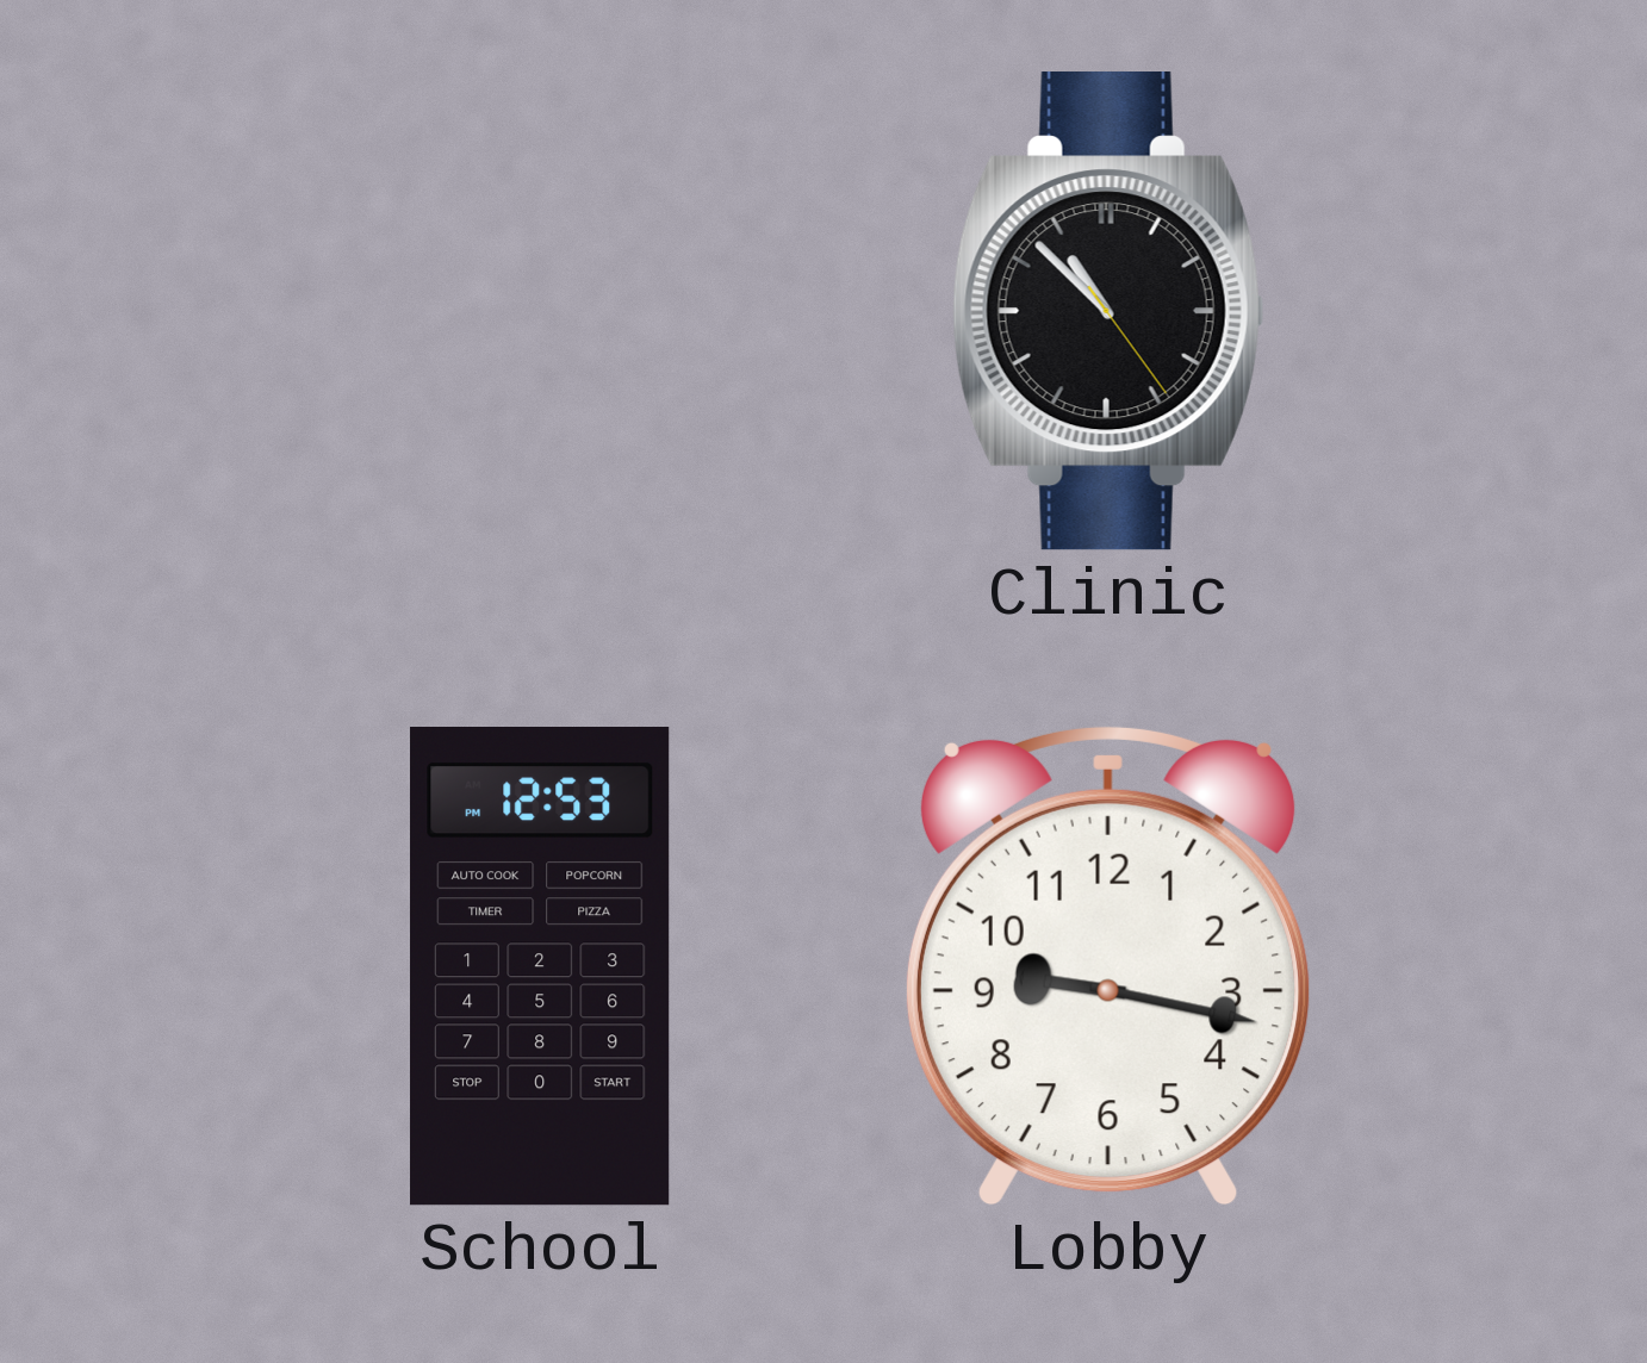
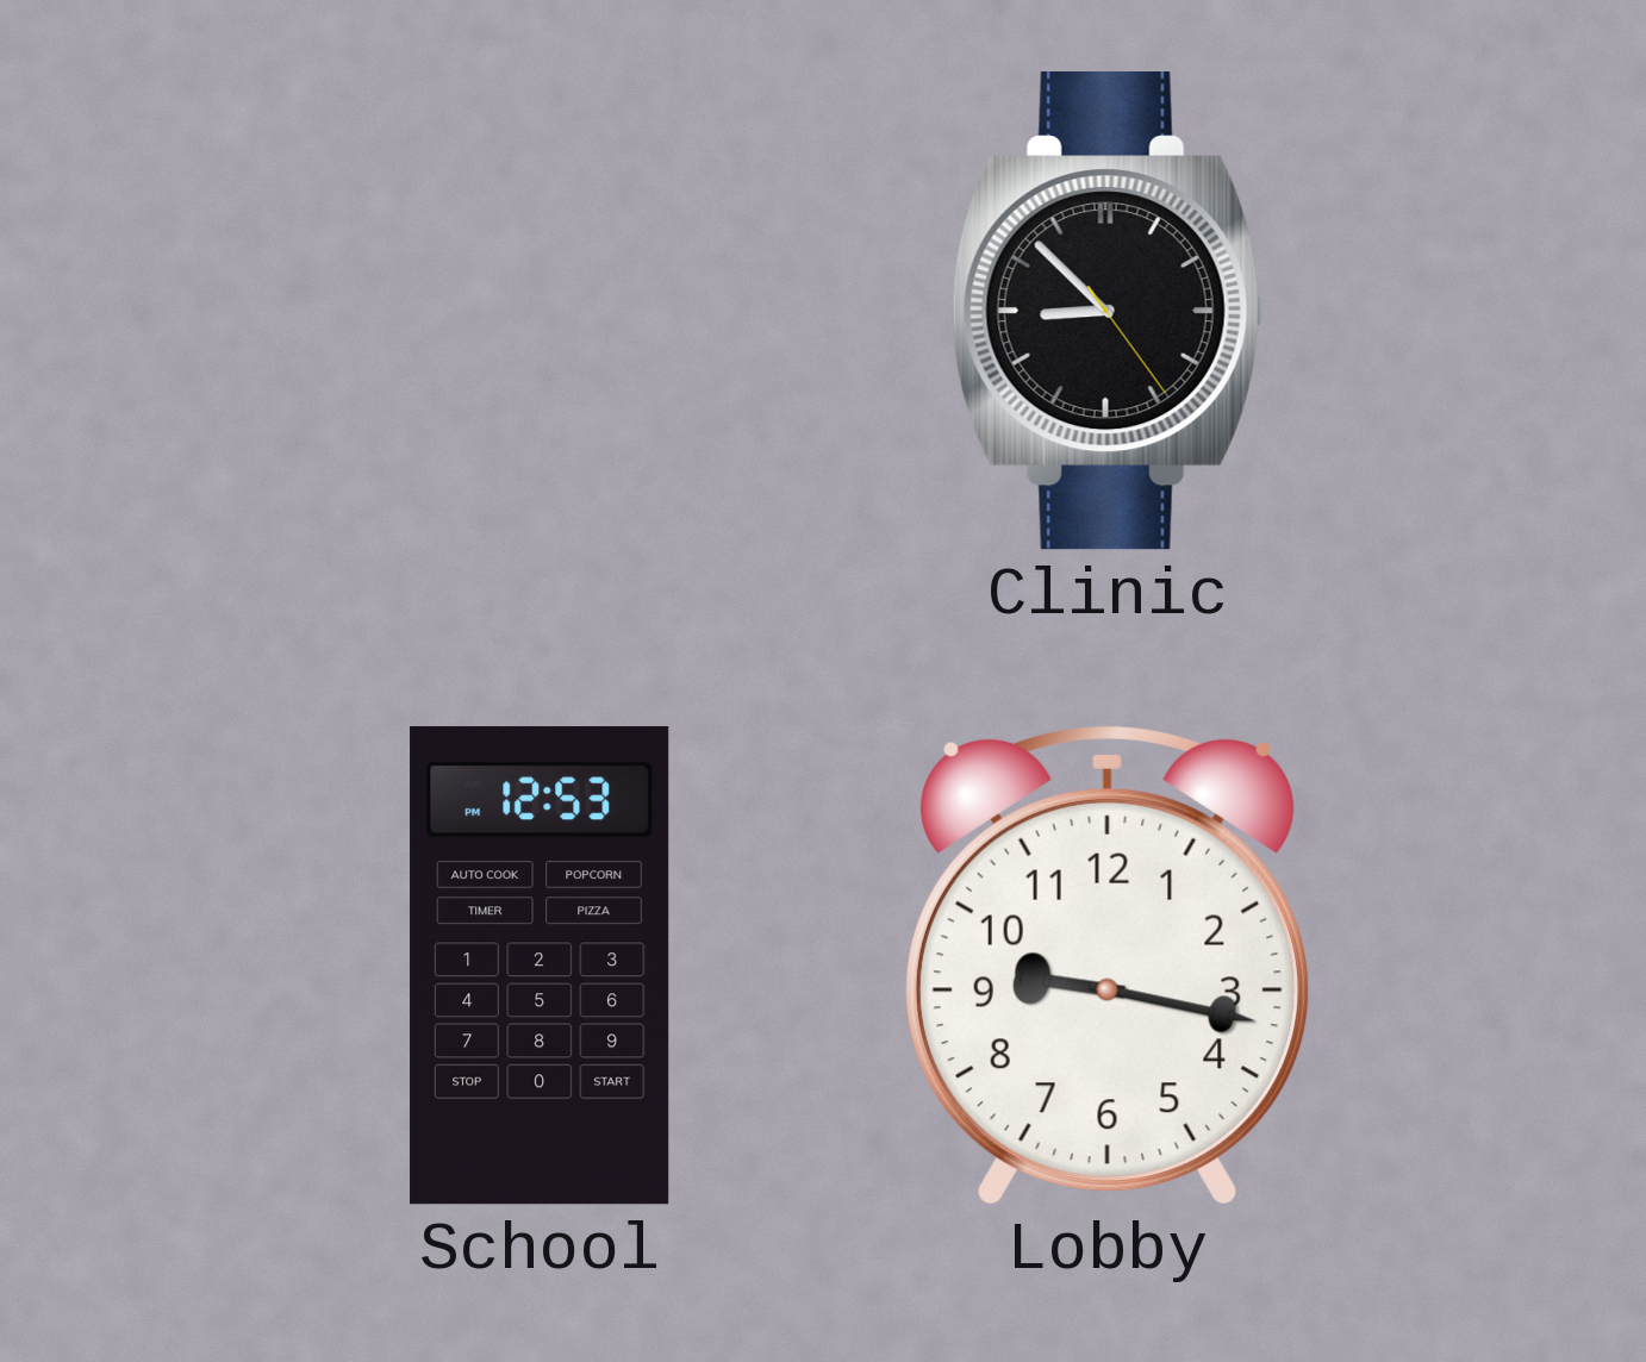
Clinic: 10:52 -> 8:52 (1108, 312)
